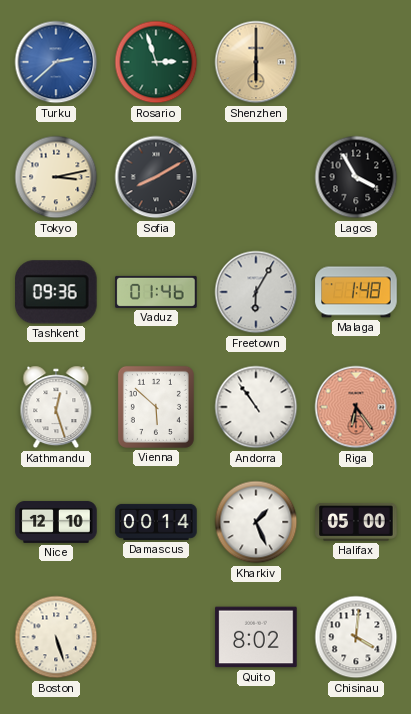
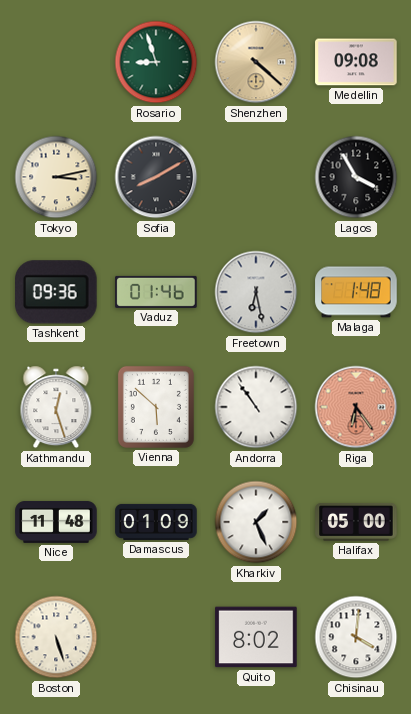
Turku: 2:38 -> none (56, 62)
Rosario: 2:57 -> 8:57 (156, 62)
Shenzhen: 6:00 -> 4:22 (256, 62)
Medellin: none -> 09:08 (356, 62)
Freetown: 6:05 -> 6:28 (256, 292)
Nice: 12:10 -> 11:48 (56, 522)
Damascus: 00:14 -> 01:09 (156, 522)
